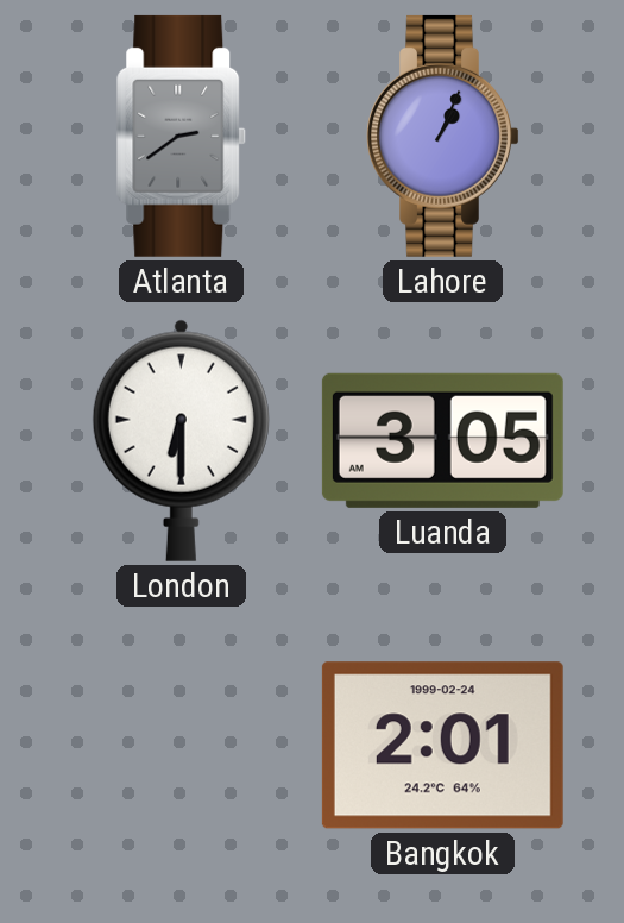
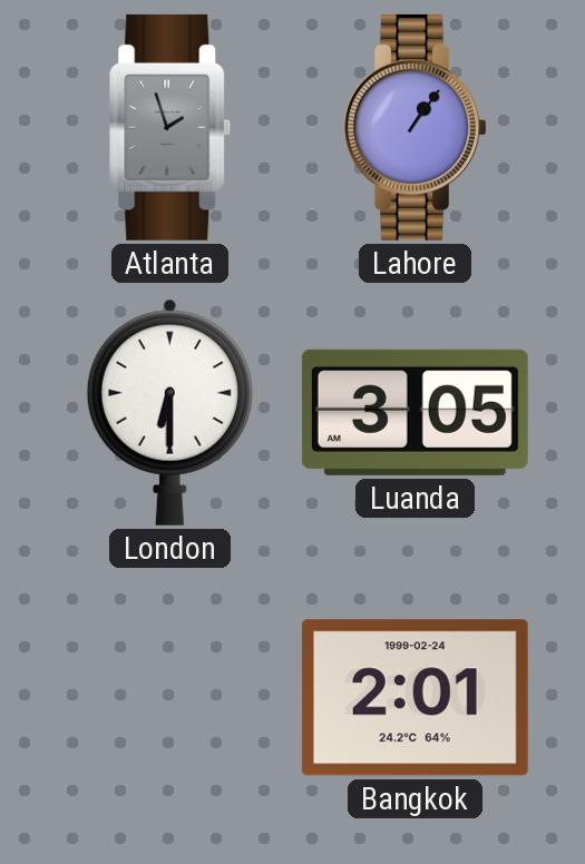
Atlanta: 2:39 -> 1:57 (170, 127)
Lahore: 1:04 -> 1:06 (416, 127)
